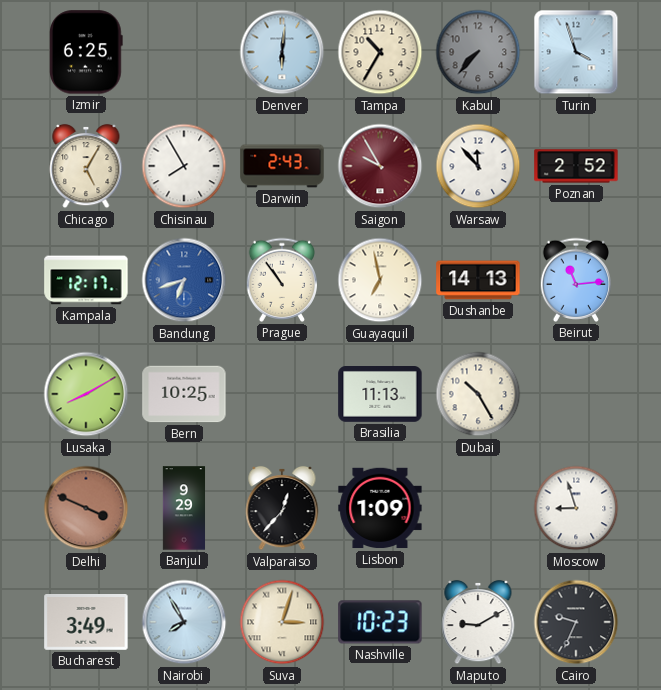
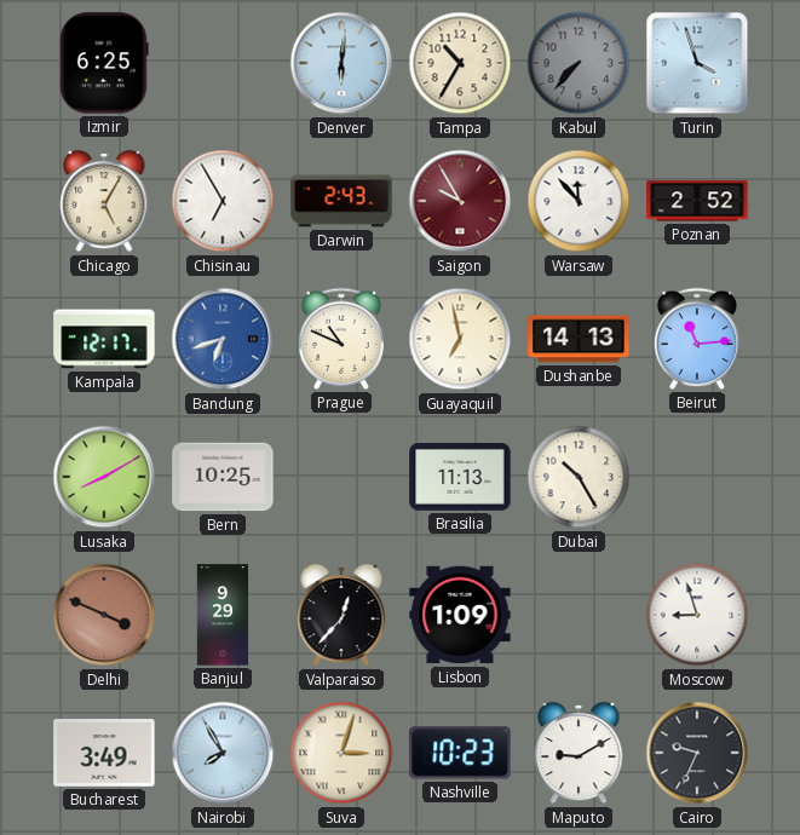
Chisinau: 7:55 -> 6:55 (223, 201)
Prague: 10:54 -> 10:49 (340, 339)
